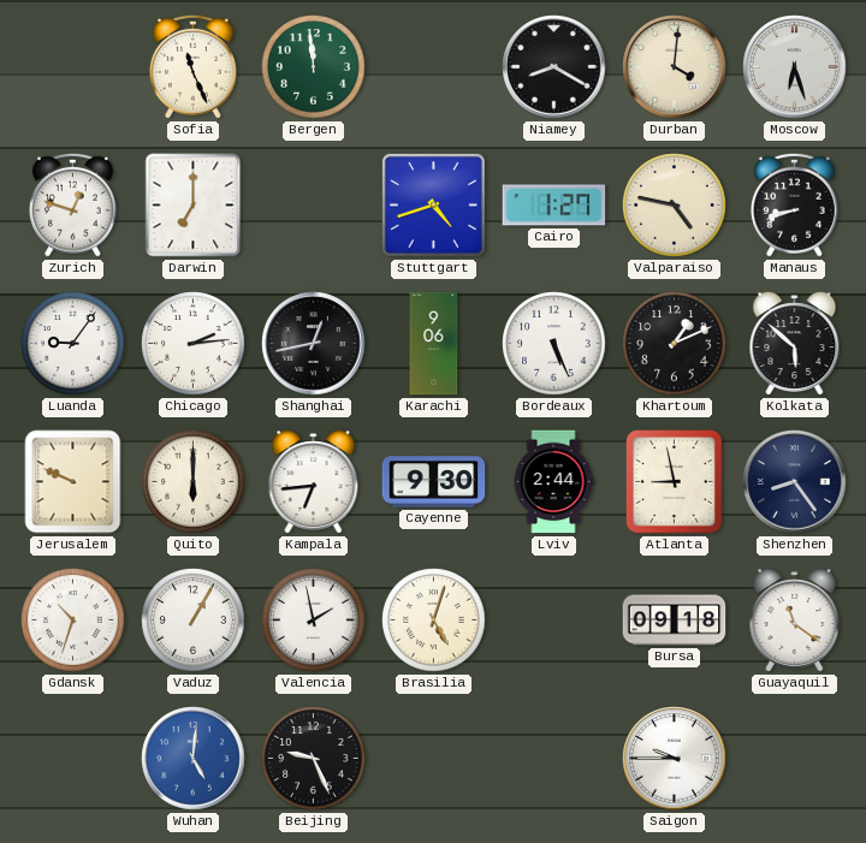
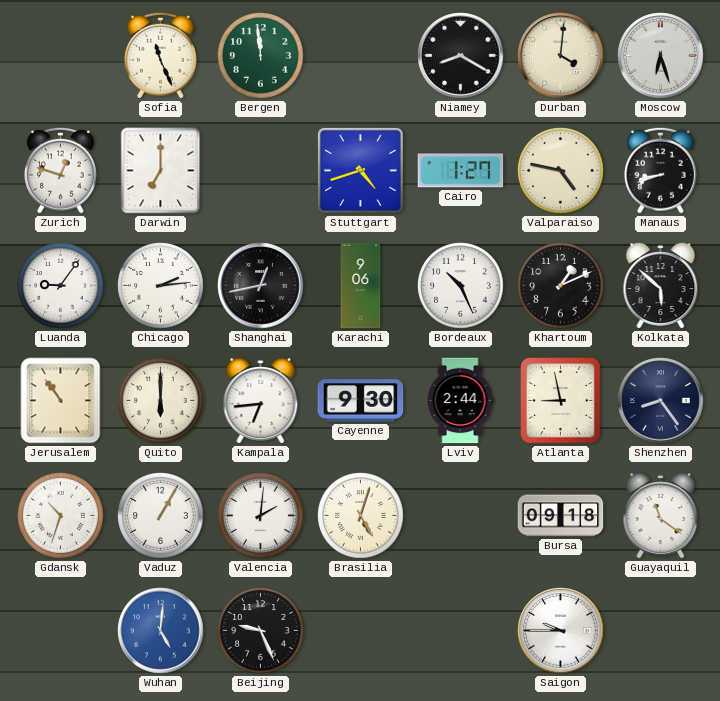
Bordeaux: 5:26 -> 10:26 (461, 286)
Jerusalem: 9:49 -> 10:54 (61, 401)
Valencia: 1:58 -> 2:01 (261, 516)
